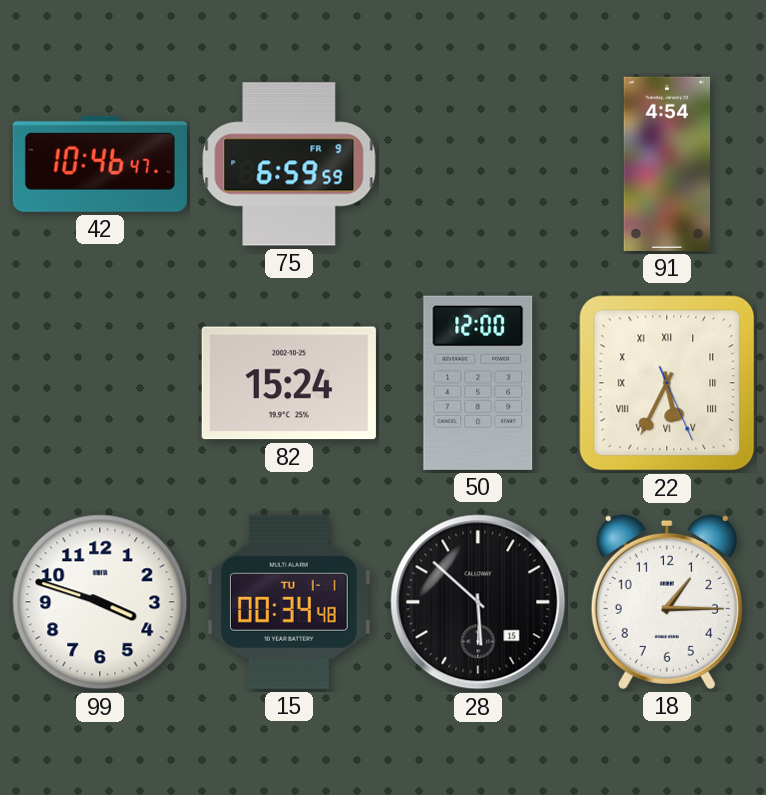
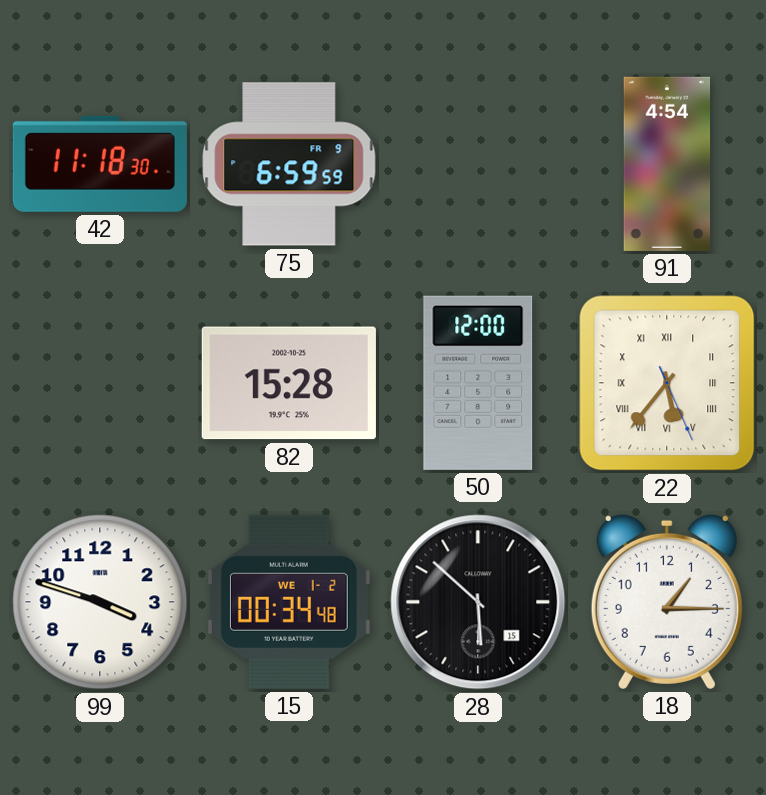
42: 10:46 -> 11:18 (100, 164)
82: 15:24 -> 15:28 (289, 383)
22: 5:34 -> 5:36 (667, 383)
15 date: TU 1-1 -> WE 1-2 (289, 602)
